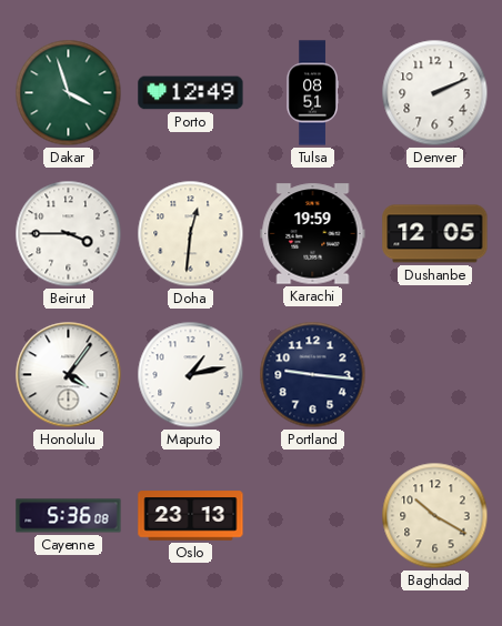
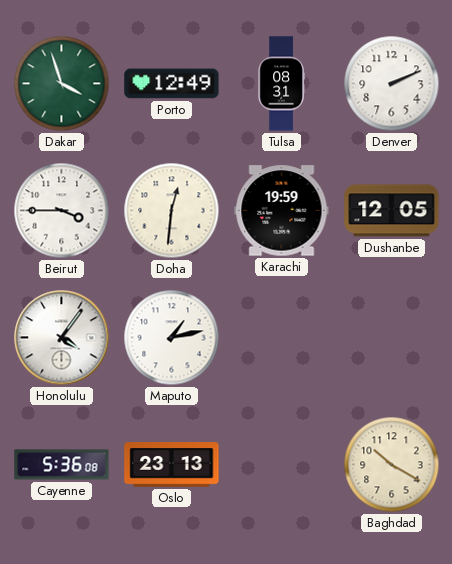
Tulsa: 08:51 -> 08:31 (281, 84)
Portland: 9:16 -> none (313, 375)
